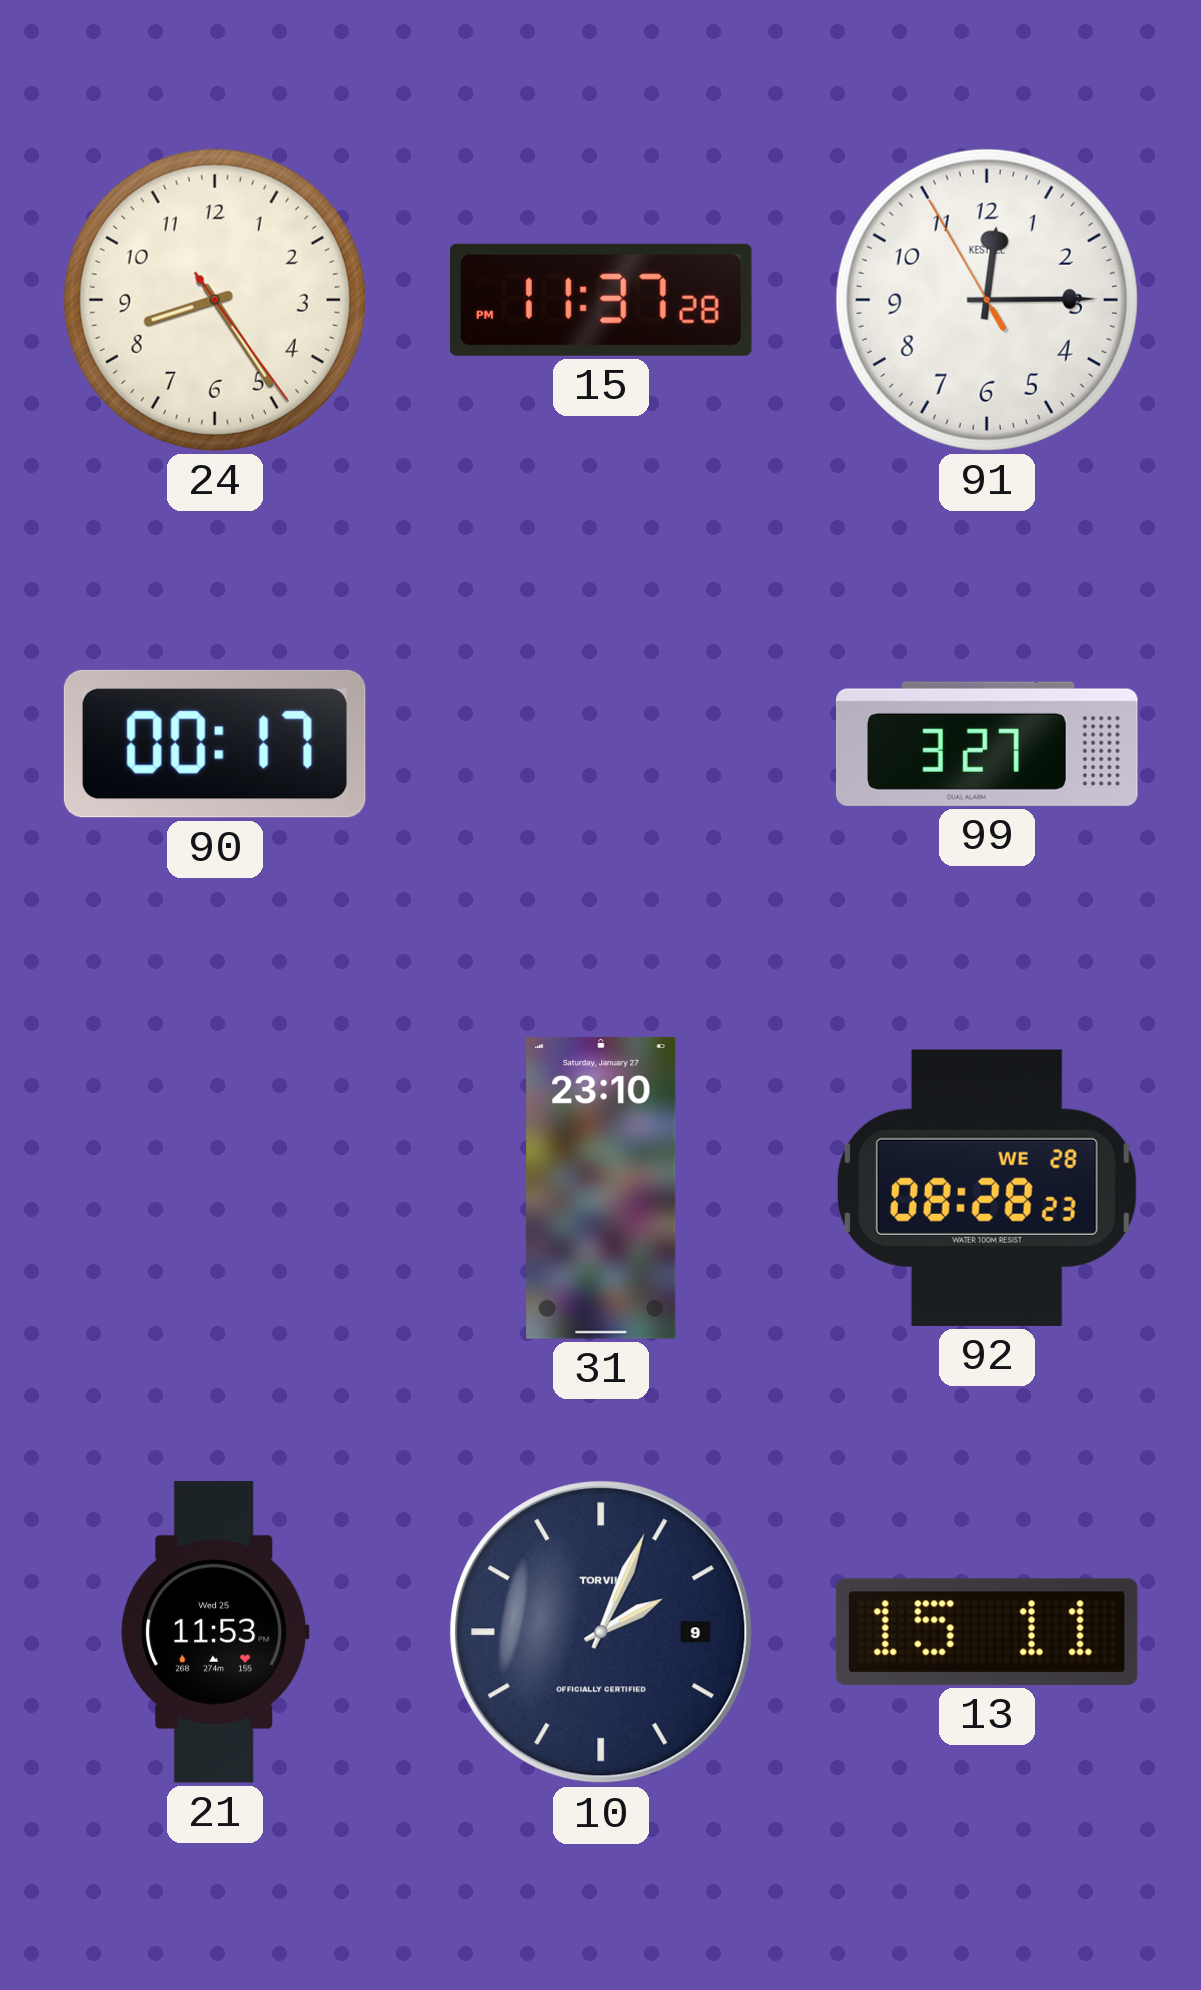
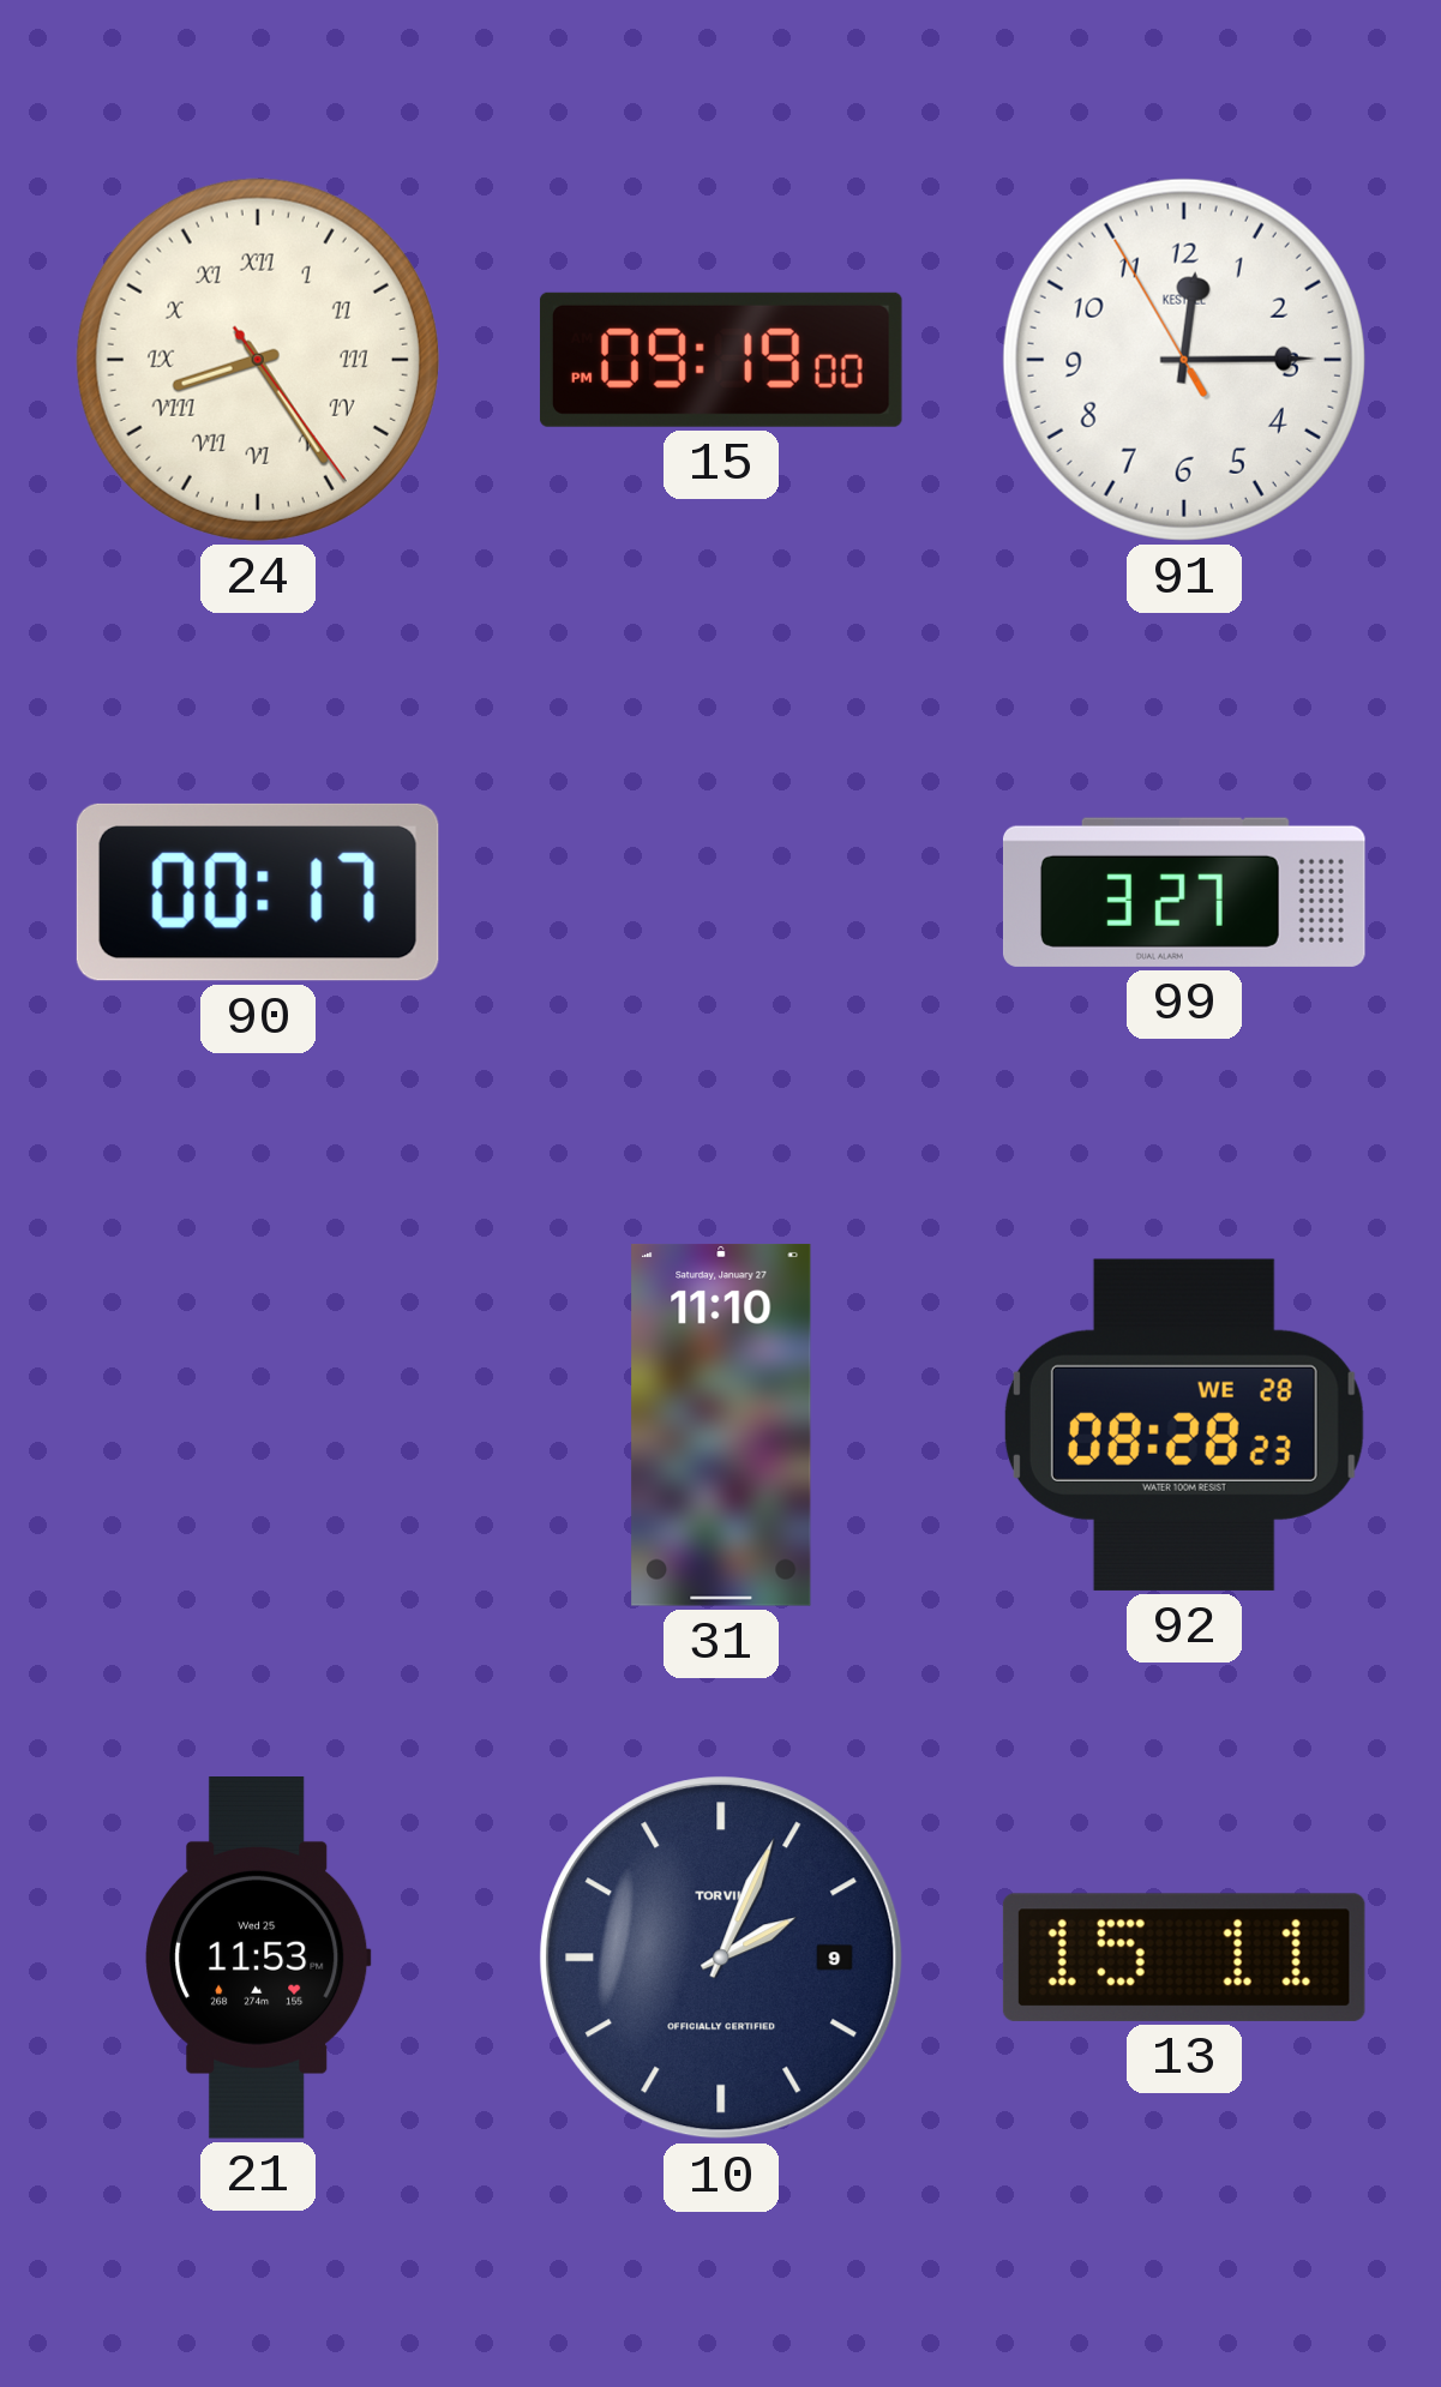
24 numerals: Arabic -> Roman (258, 360)
15: 11:37 -> 09:19 (721, 360)
31: 23:10 -> 11:10 (721, 1425)
